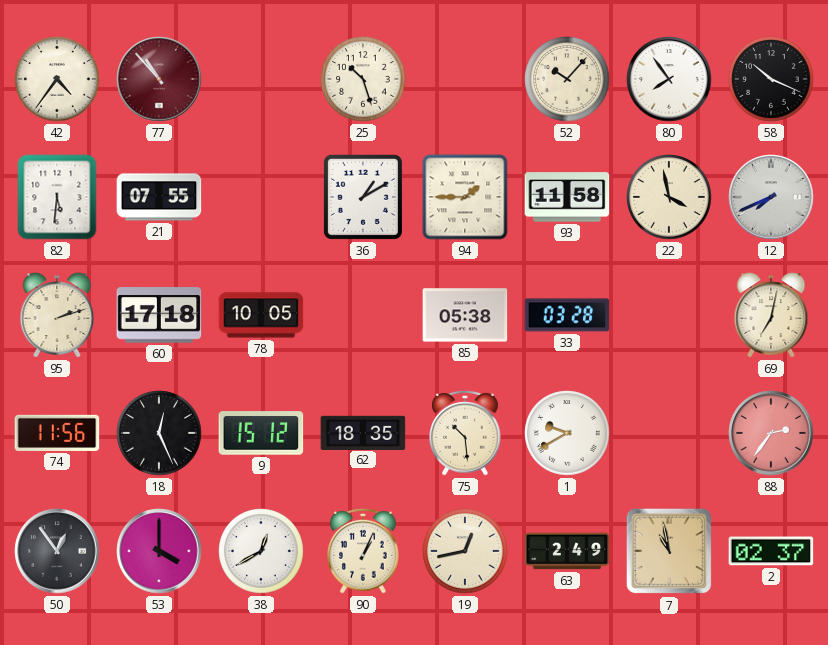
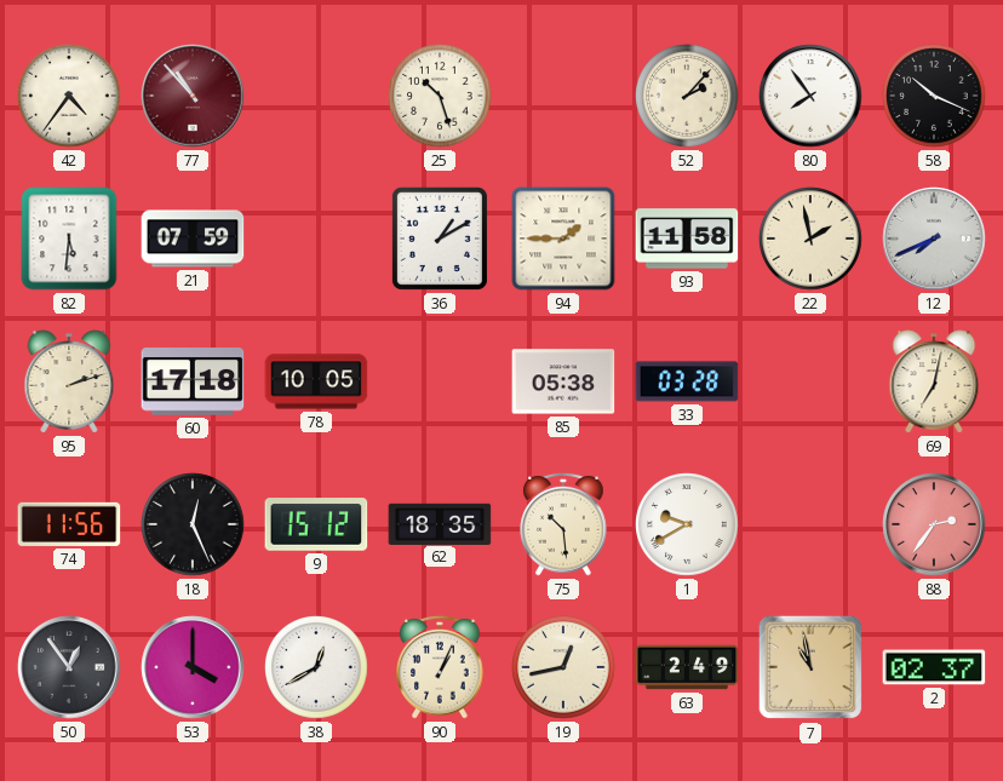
52: 10:07 -> 2:07 (687, 96)
21: 07:55 -> 07:59 (193, 239)
22: 3:58 -> 1:58 (810, 239)
